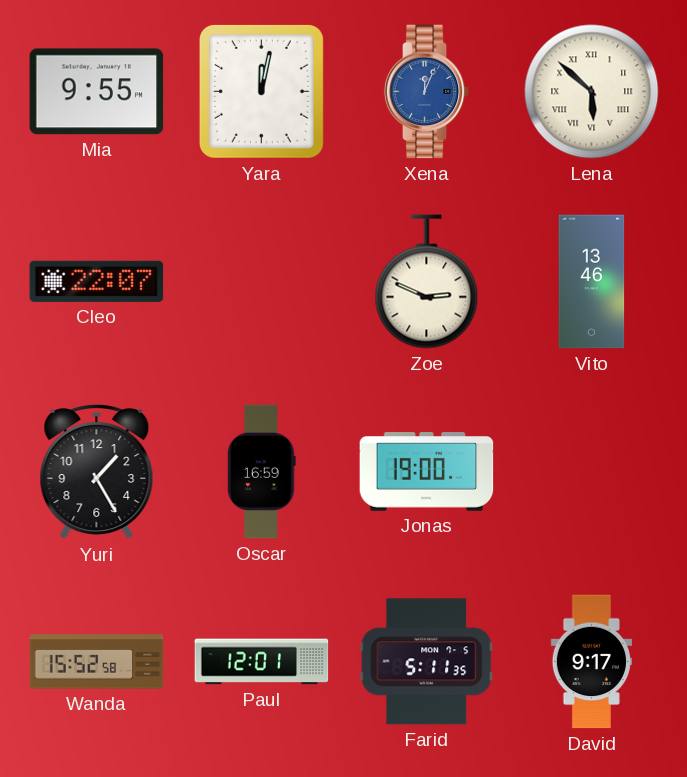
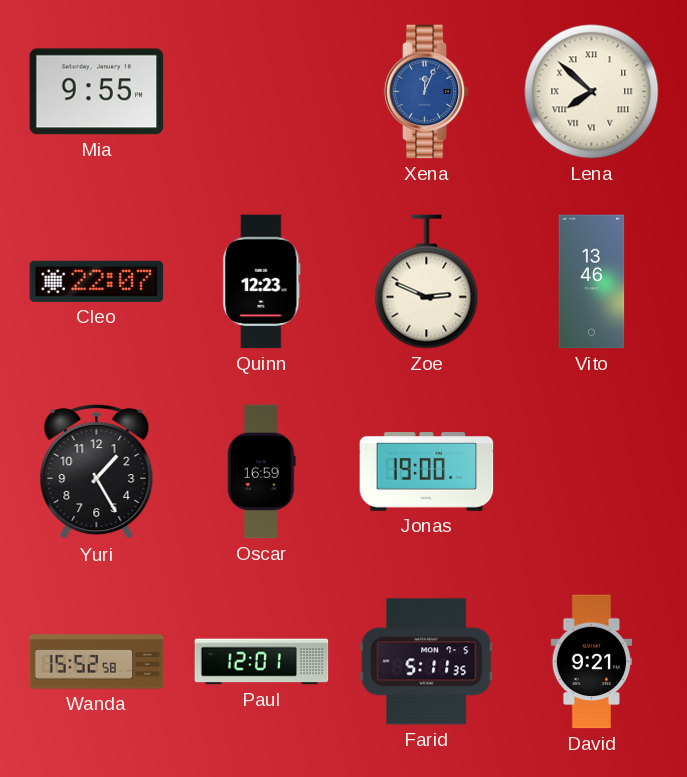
Yara: 12:02 -> none (261, 91)
Lena: 5:52 -> 7:52 (592, 92)
Quinn: none -> 12:23 (262, 282)
David: 9:17 -> 9:21 (591, 662)
